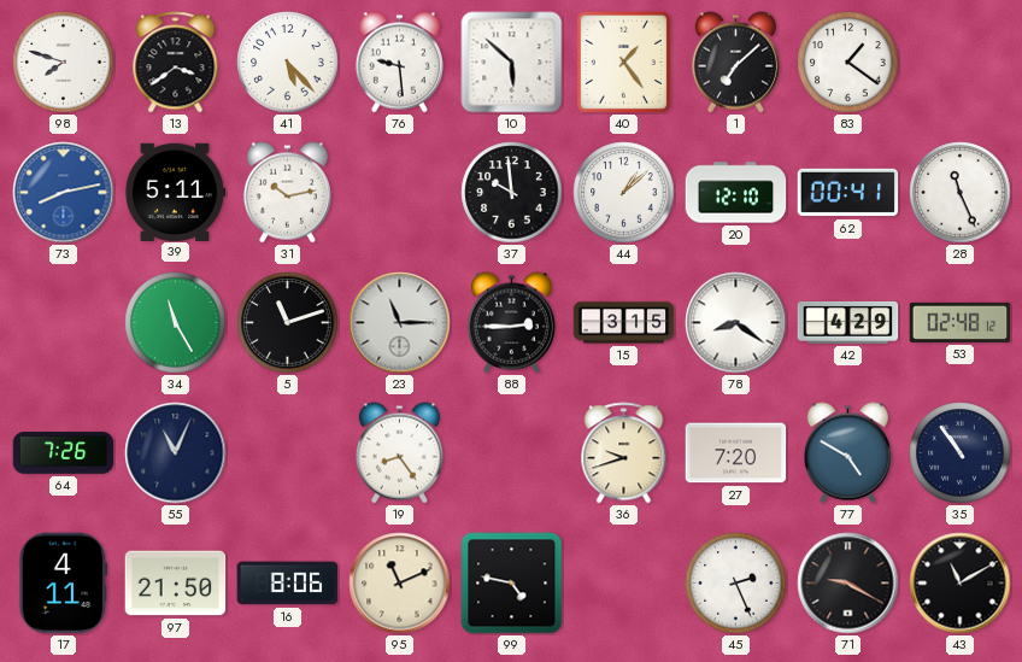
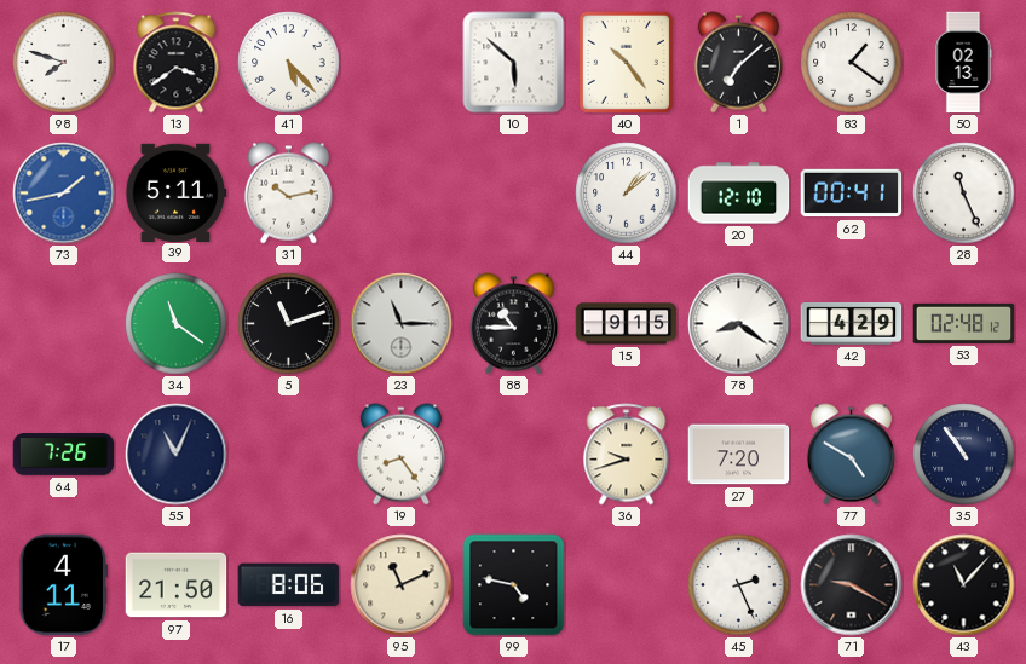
76: 9:29 -> none (399, 63)
40: 1:24 -> 10:24 (626, 62)
50: none -> 02:13 (963, 63)
73: 8:13 -> 1:43 (64, 194)
37: 9:59 -> none (512, 193)
34: 11:25 -> 11:21 (177, 324)
88: 2:45 -> 10:45 (513, 324)
15: 3:15 -> 9:15 (627, 324)
43: 11:10 -> 11:07 (964, 585)
